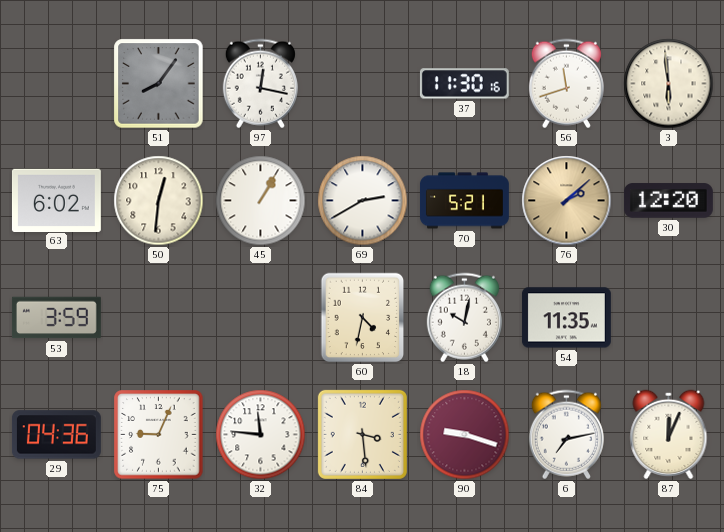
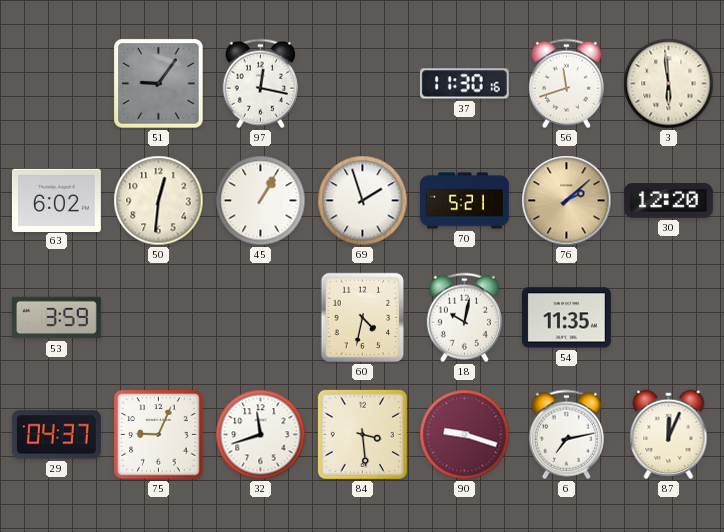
51: 8:06 -> 9:06 (159, 84)
69: 2:40 -> 1:57 (363, 201)
29: 04:36 -> 04:37 (56, 435)
32: 11:46 -> 11:42 (261, 435)
